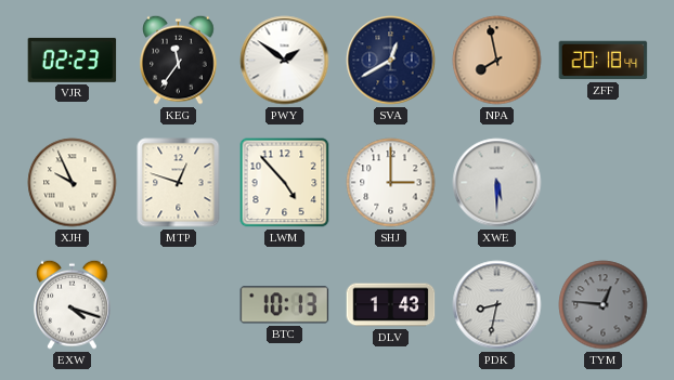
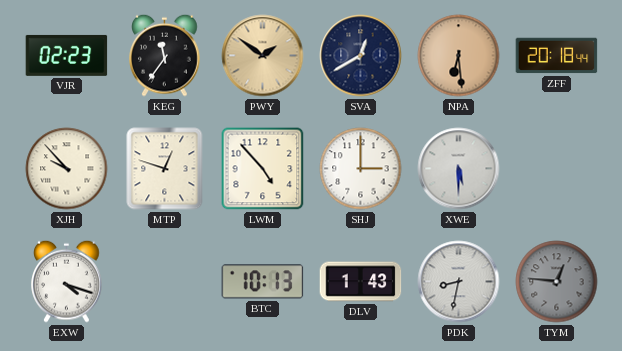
PWY dial: white -> champagne (263, 56)
NPA: 7:58 -> 6:29 (459, 56)
XJH: 9:56 -> 9:53 (67, 169)
